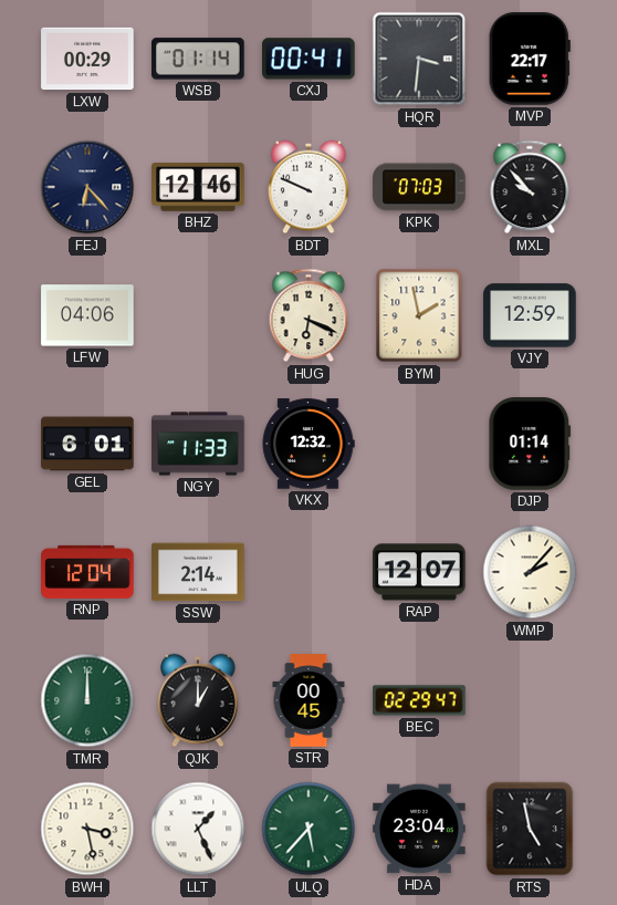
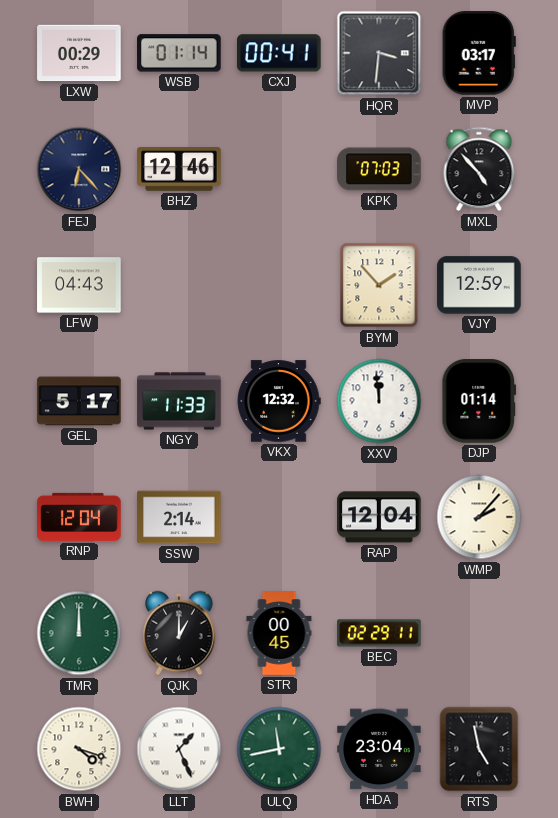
MVP: 22:17 -> 03:17 (479, 53)
BDT: 9:49 -> none (308, 187)
MXL: 9:53 -> 4:53 (479, 169)
LFW: 04:06 -> 04:43 (79, 285)
HUG: 6:19 -> none (308, 315)
BYM: 1:58 -> 1:53 (379, 285)
GEL: 6:01 -> 5:17 (79, 401)
XXV: none -> 11:59 (379, 401)
RAP: 12:07 -> 12:04 (379, 517)
BEC: 02:29:47 -> 02:29:11 (379, 633)
BWH: 3:28 -> 4:18 (79, 749)
ULQ: 5:37 -> 11:43 (279, 749)
